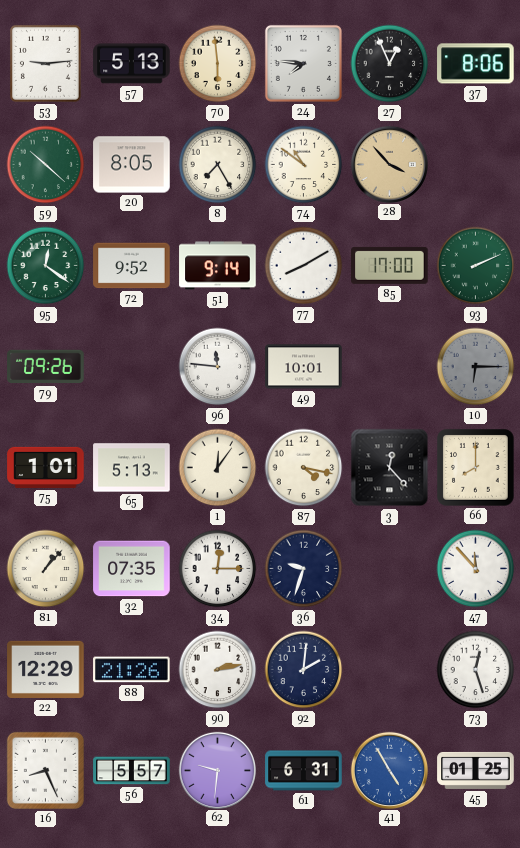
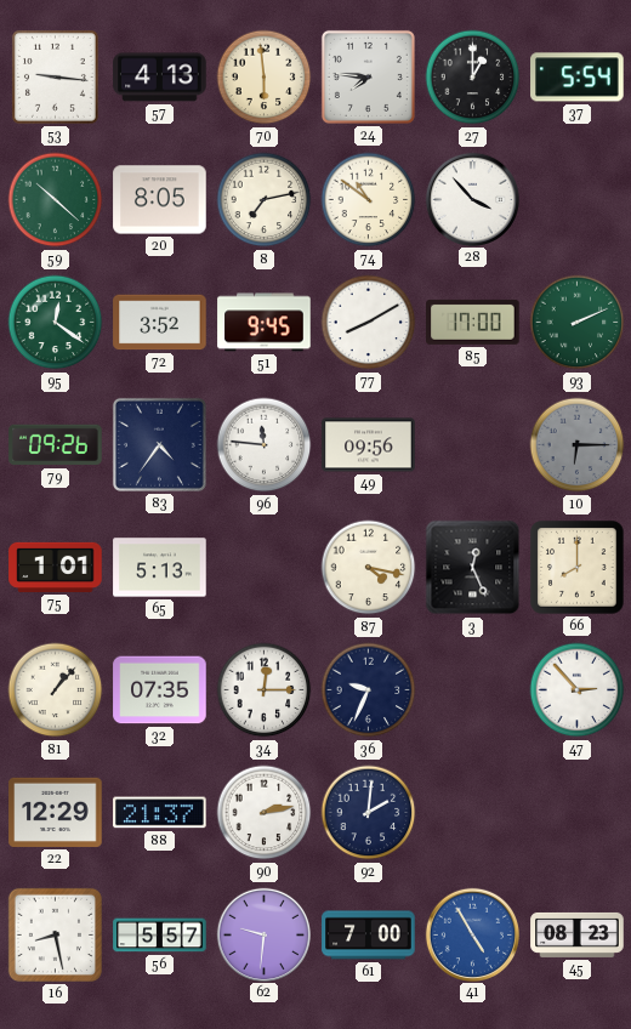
53: 9:14 -> 9:16 (55, 76)
57: 5:13 -> 4:13 (160, 78)
27: 12:56 -> 1:00 (473, 78)
37: 8:06 -> 5:54 (578, 78)
8: 7:25 -> 7:13 (265, 200)
28 dial: champagne -> white (472, 199)
72: 9:52 -> 3:52 (160, 323)
51: 9:14 -> 9:45 (265, 323)
83: none -> 4:36 (159, 444)
49: 10:01 -> 09:56 (369, 445)
1: 12:06 -> none (218, 468)
3: 12:23 -> 12:26 (473, 568)
36: 9:33 -> 9:34 (369, 690)
47: 11:53 -> 2:53 (578, 690)
88: 21:26 -> 21:37 (160, 813)
73: 12:27 -> none (476, 670)
16: 8:26 -> 8:28 (55, 934)
61: 6:31 -> 7:00 (369, 936)
45: 01:25 -> 08:23 (578, 934)
